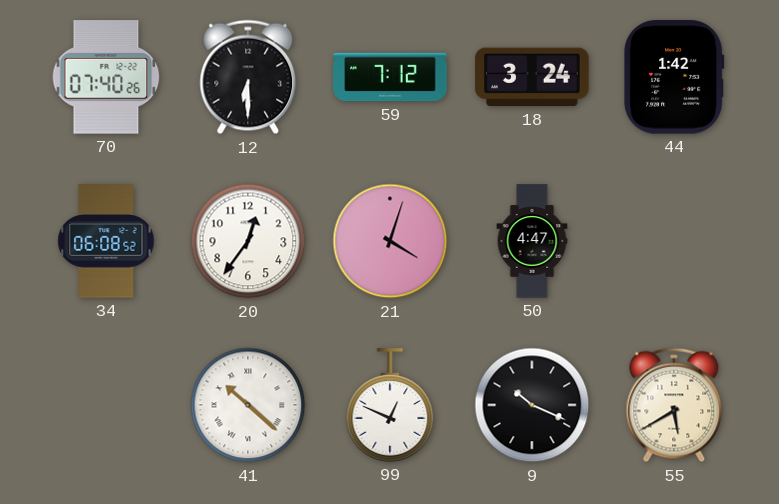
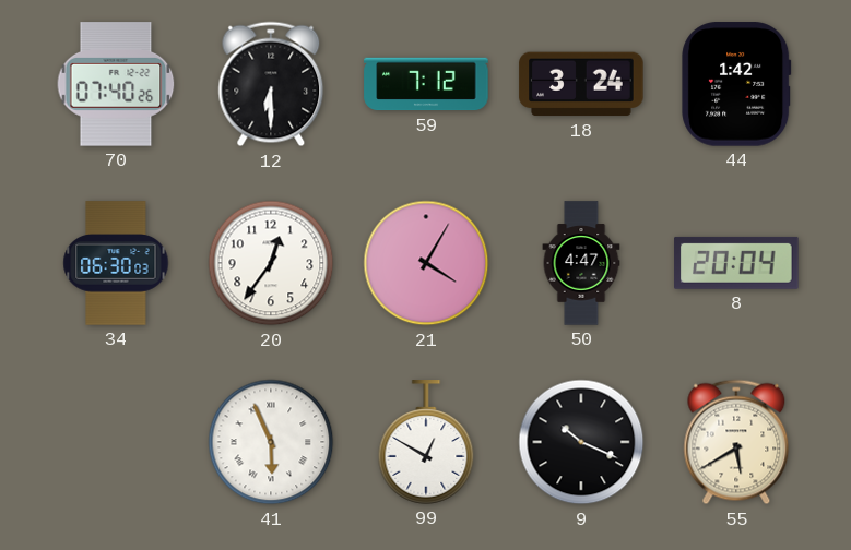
34: 06:08 -> 06:30 (116, 263)
21: 4:03 -> 4:05 (426, 263)
8: none -> 20:04 (736, 263)
41: 10:22 -> 5:56 (271, 442)
99: 12:49 -> 12:50 (426, 442)
